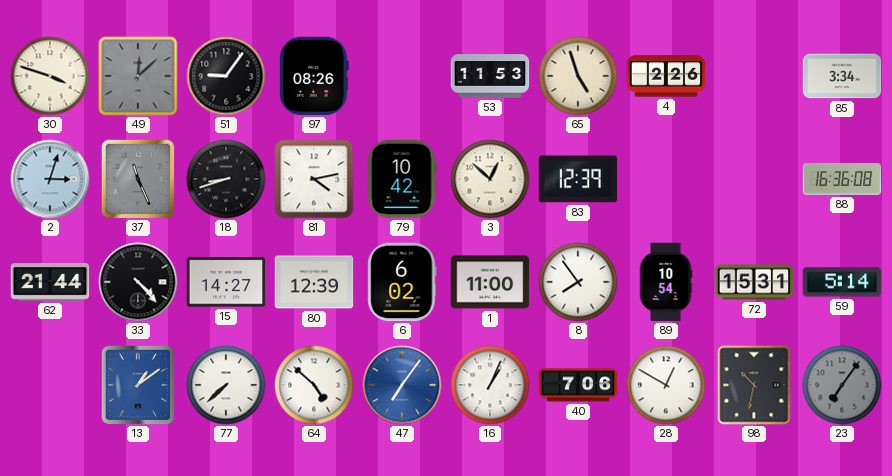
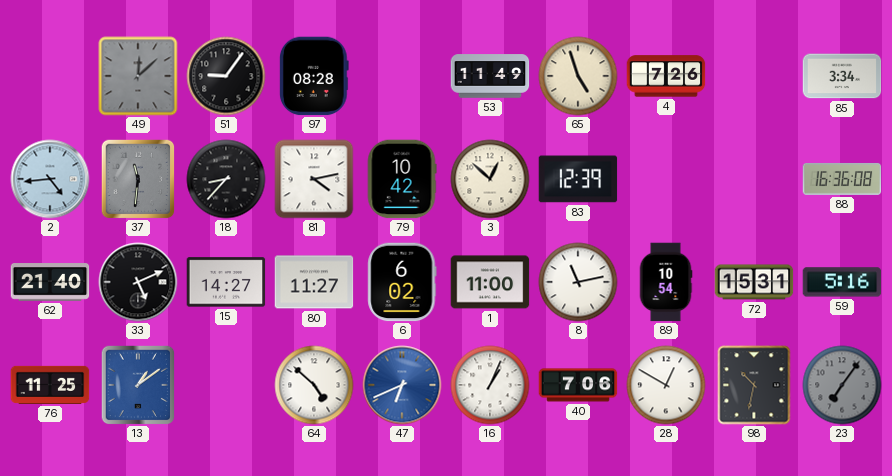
30: 3:48 -> none (50, 76)
97: 08:26 -> 08:28 (314, 76)
53: 11:53 -> 11:49 (490, 76)
4: 2:26 -> 7:26 (666, 76)
2: 3:03 -> 4:44 (50, 179)
37: 11:26 -> 11:31 (138, 179)
18: 8:42 -> 8:37 (226, 179)
62: 21:44 -> 21:40 (50, 282)
33: 4:23 -> 5:11 (138, 282)
80: 12:39 -> 11:27 (314, 282)
8: 7:54 -> 11:13 (578, 282)
59: 5:14 -> 5:16 (842, 282)
76: none -> 11:25 (50, 385)
77: 7:38 -> none (226, 385)
47: 7:06 -> 6:41 (402, 385)
